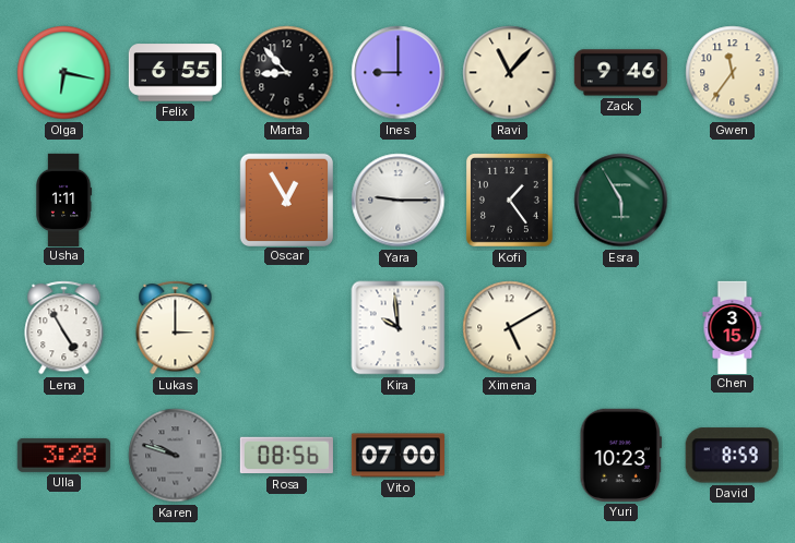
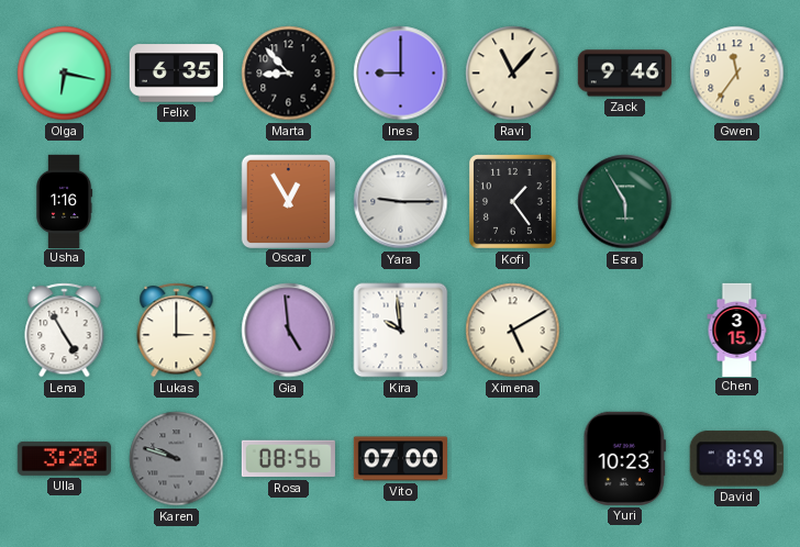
Felix: 6:55 -> 6:35 (176, 74)
Usha: 1:11 -> 1:16 (65, 201)
Gia: none -> 4:59 (289, 331)
